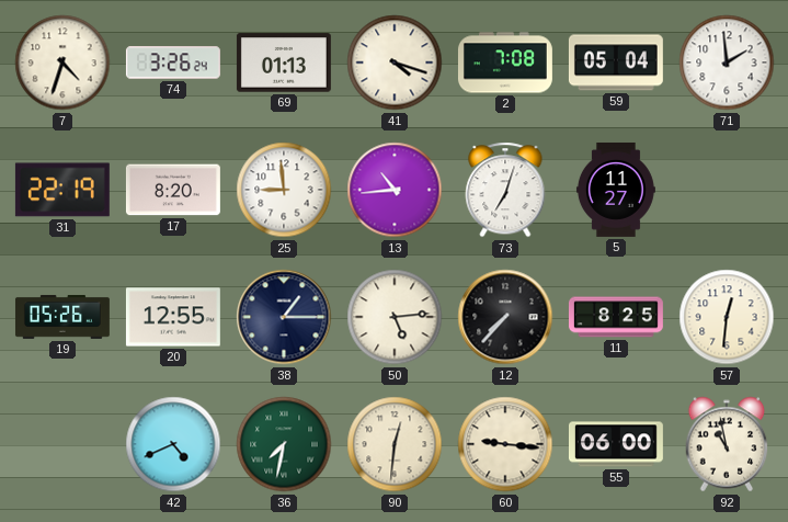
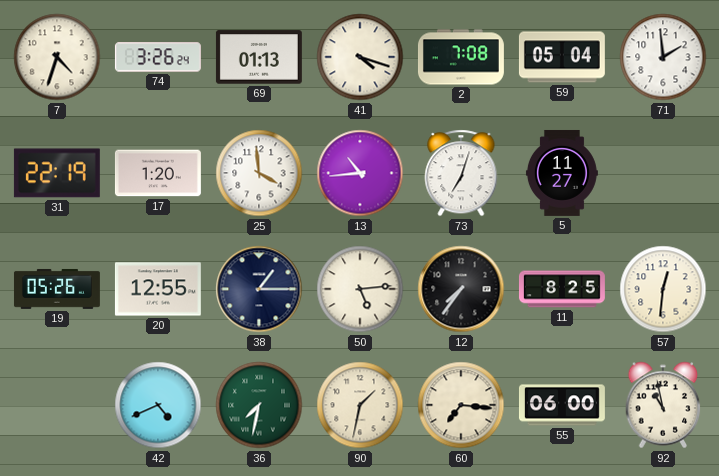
17: 8:20 -> 1:20 (158, 173)
25: 8:59 -> 3:59 (259, 173)
12: 7:37 -> 7:36 (461, 289)
90: 12:31 -> 1:32 (360, 405)
60: 9:16 -> 7:16 (461, 405)
